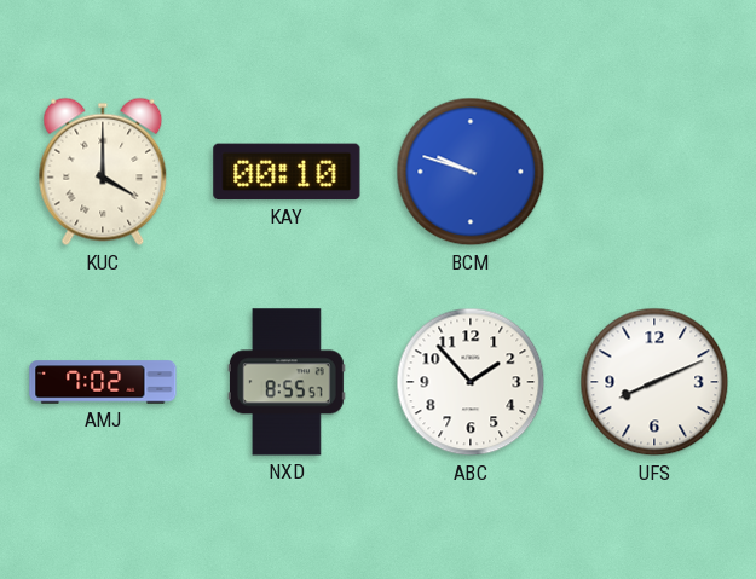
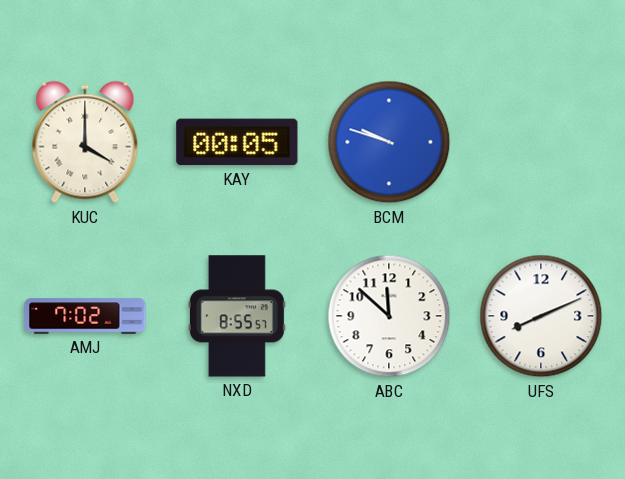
KAY: 00:10 -> 00:05 (237, 142)
ABC: 1:53 -> 11:52 (389, 316)
